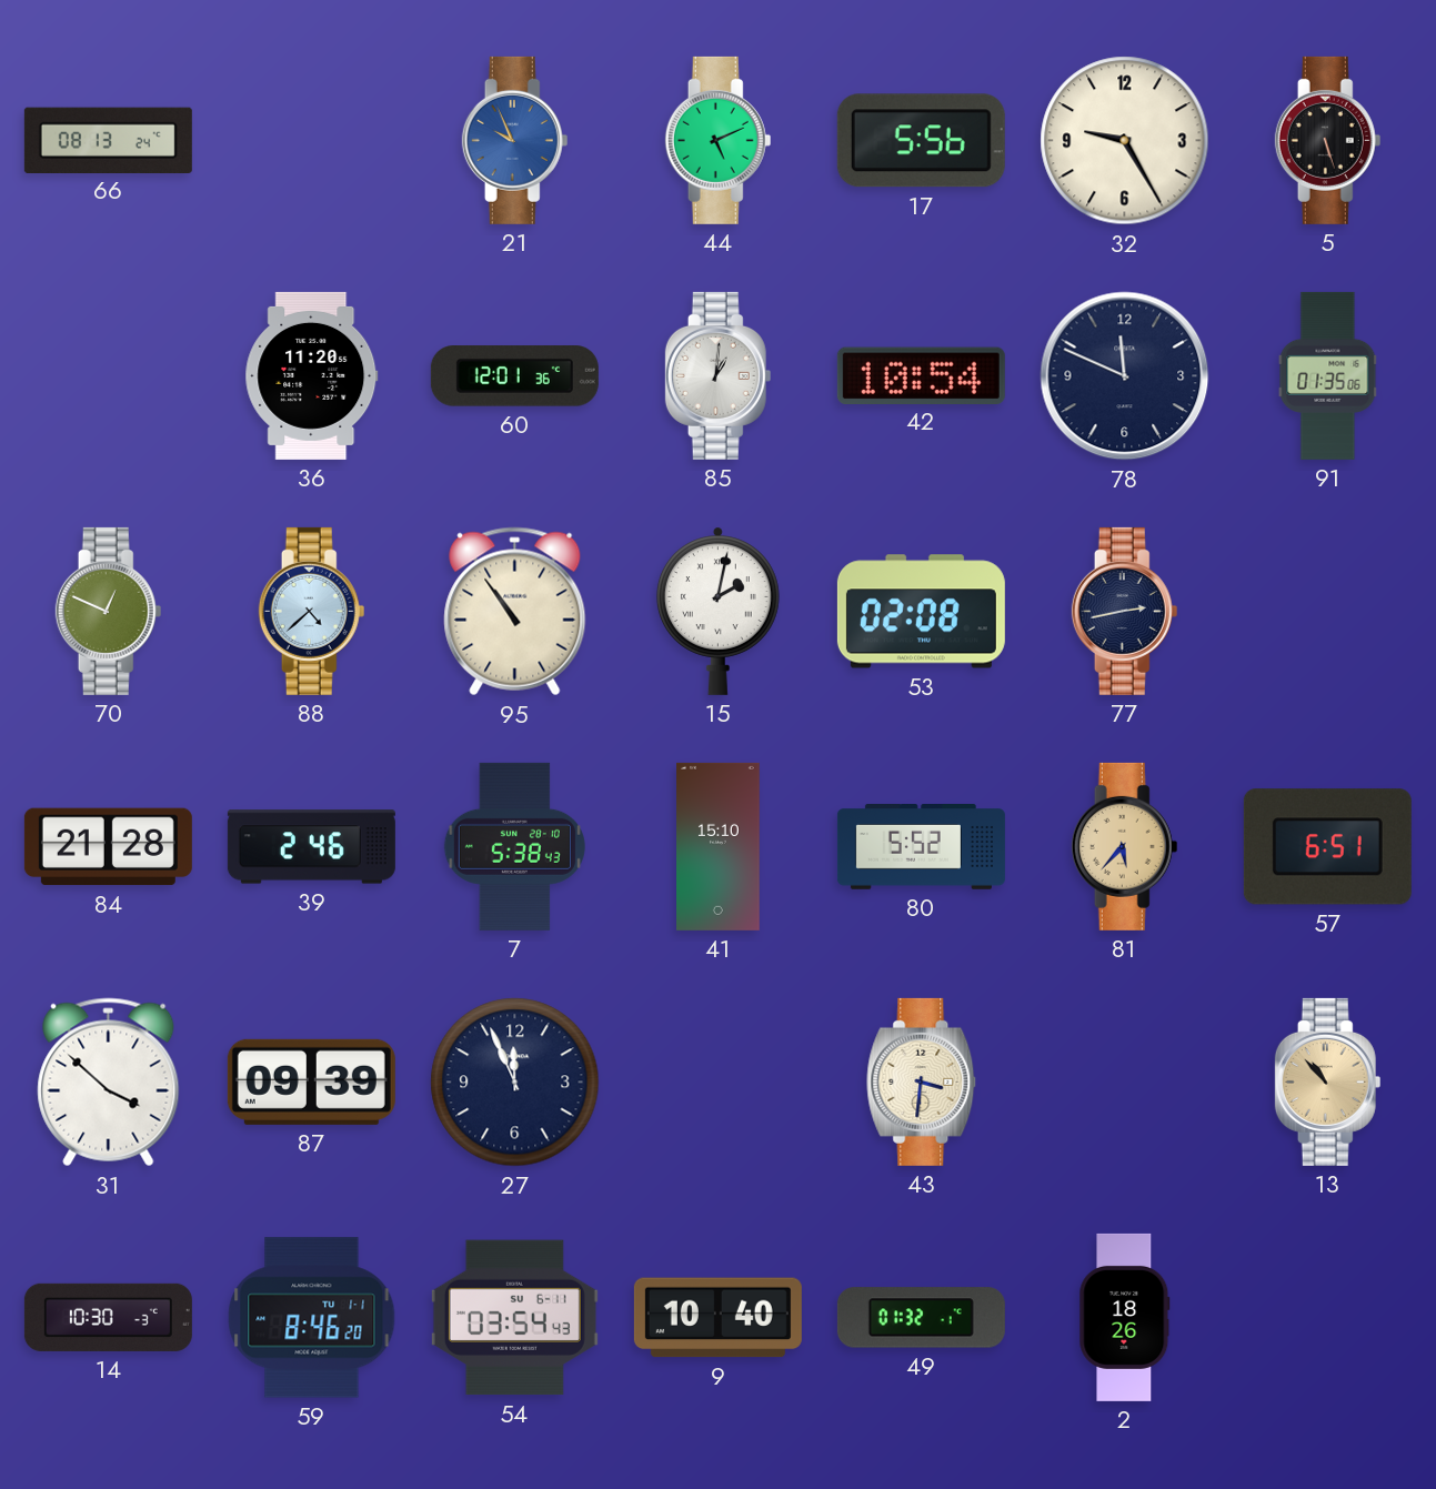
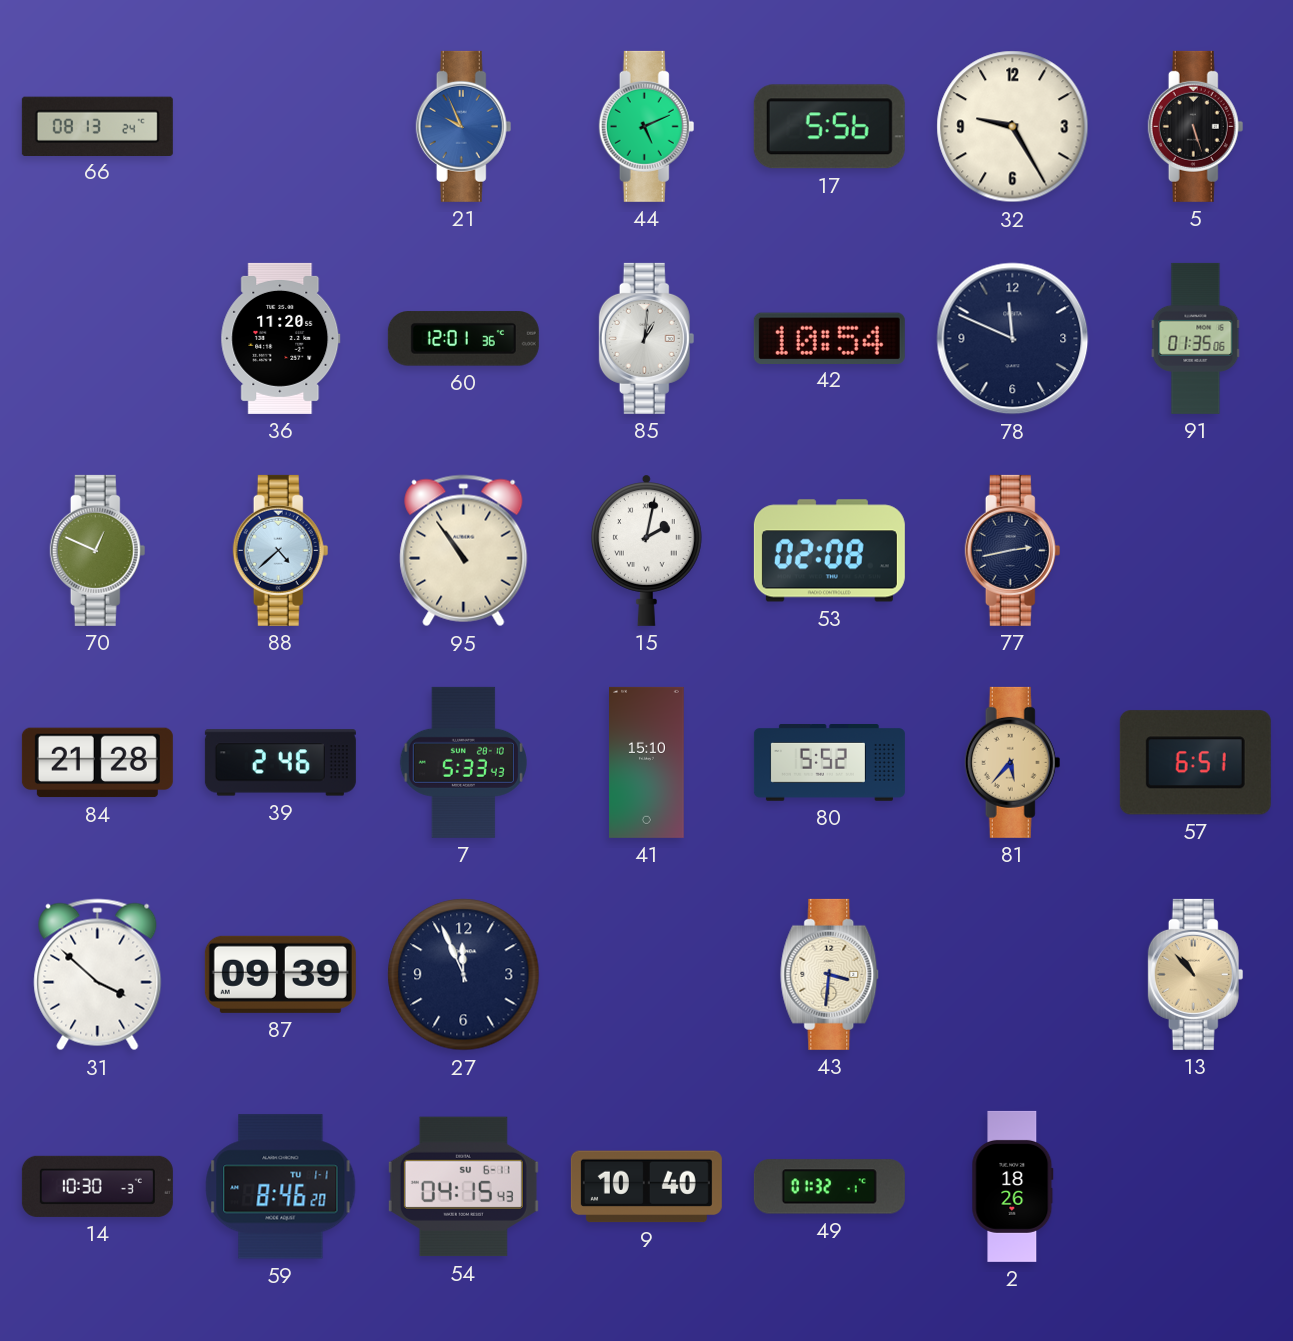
7: 5:38 -> 5:33 (463, 762)
54: 03:54 -> 04:15 (463, 1187)
